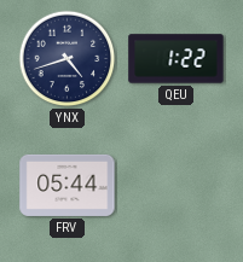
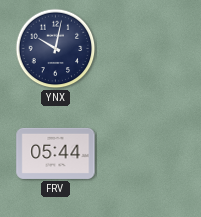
YNX: 4:42 -> 10:02 (56, 49)
QEU: 1:22 -> none (177, 59)
